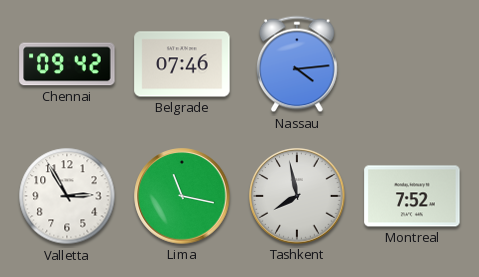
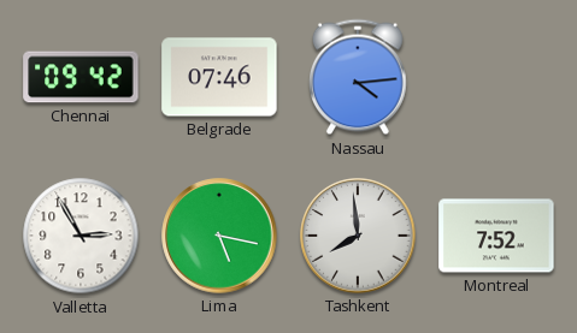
Lima: 11:17 -> 5:17 (219, 236)
Tashkent: 7:58 -> 7:59 (358, 236)
